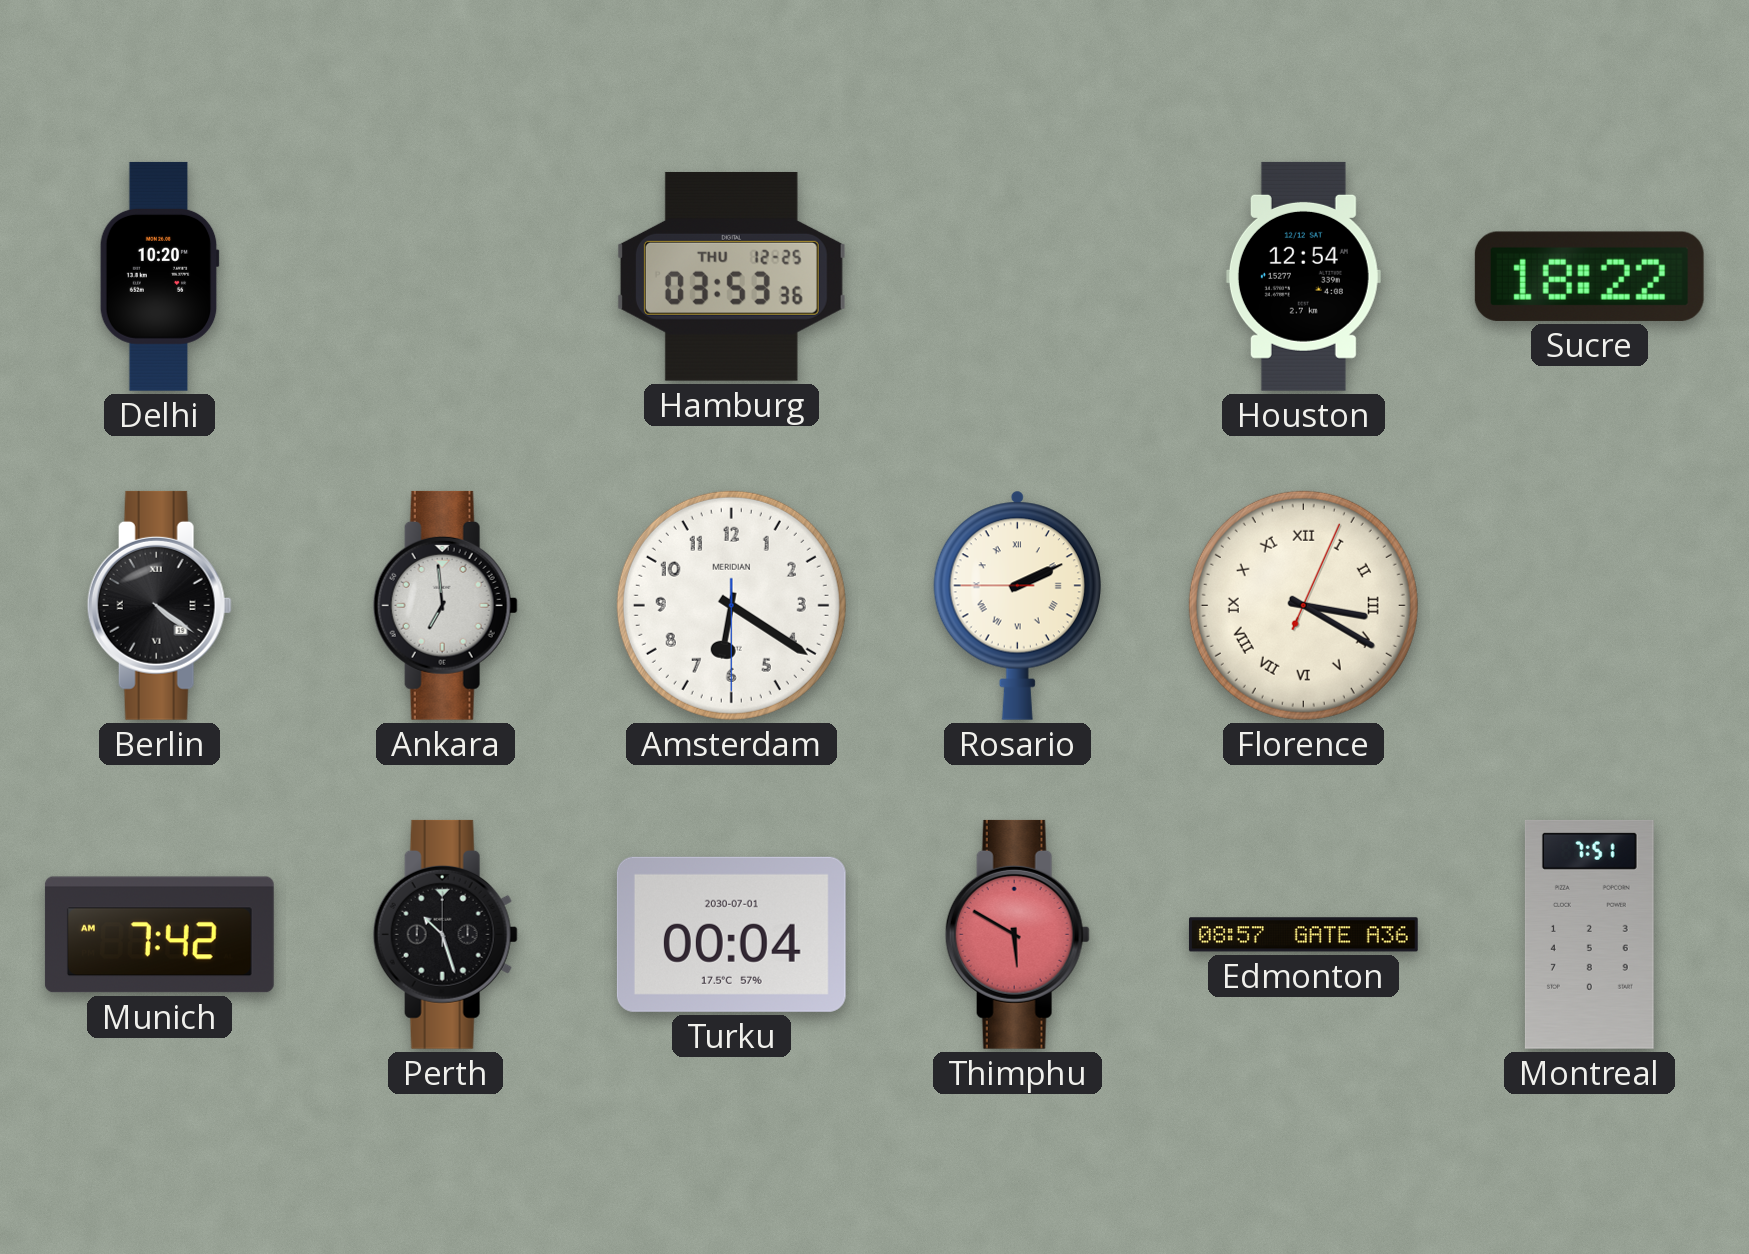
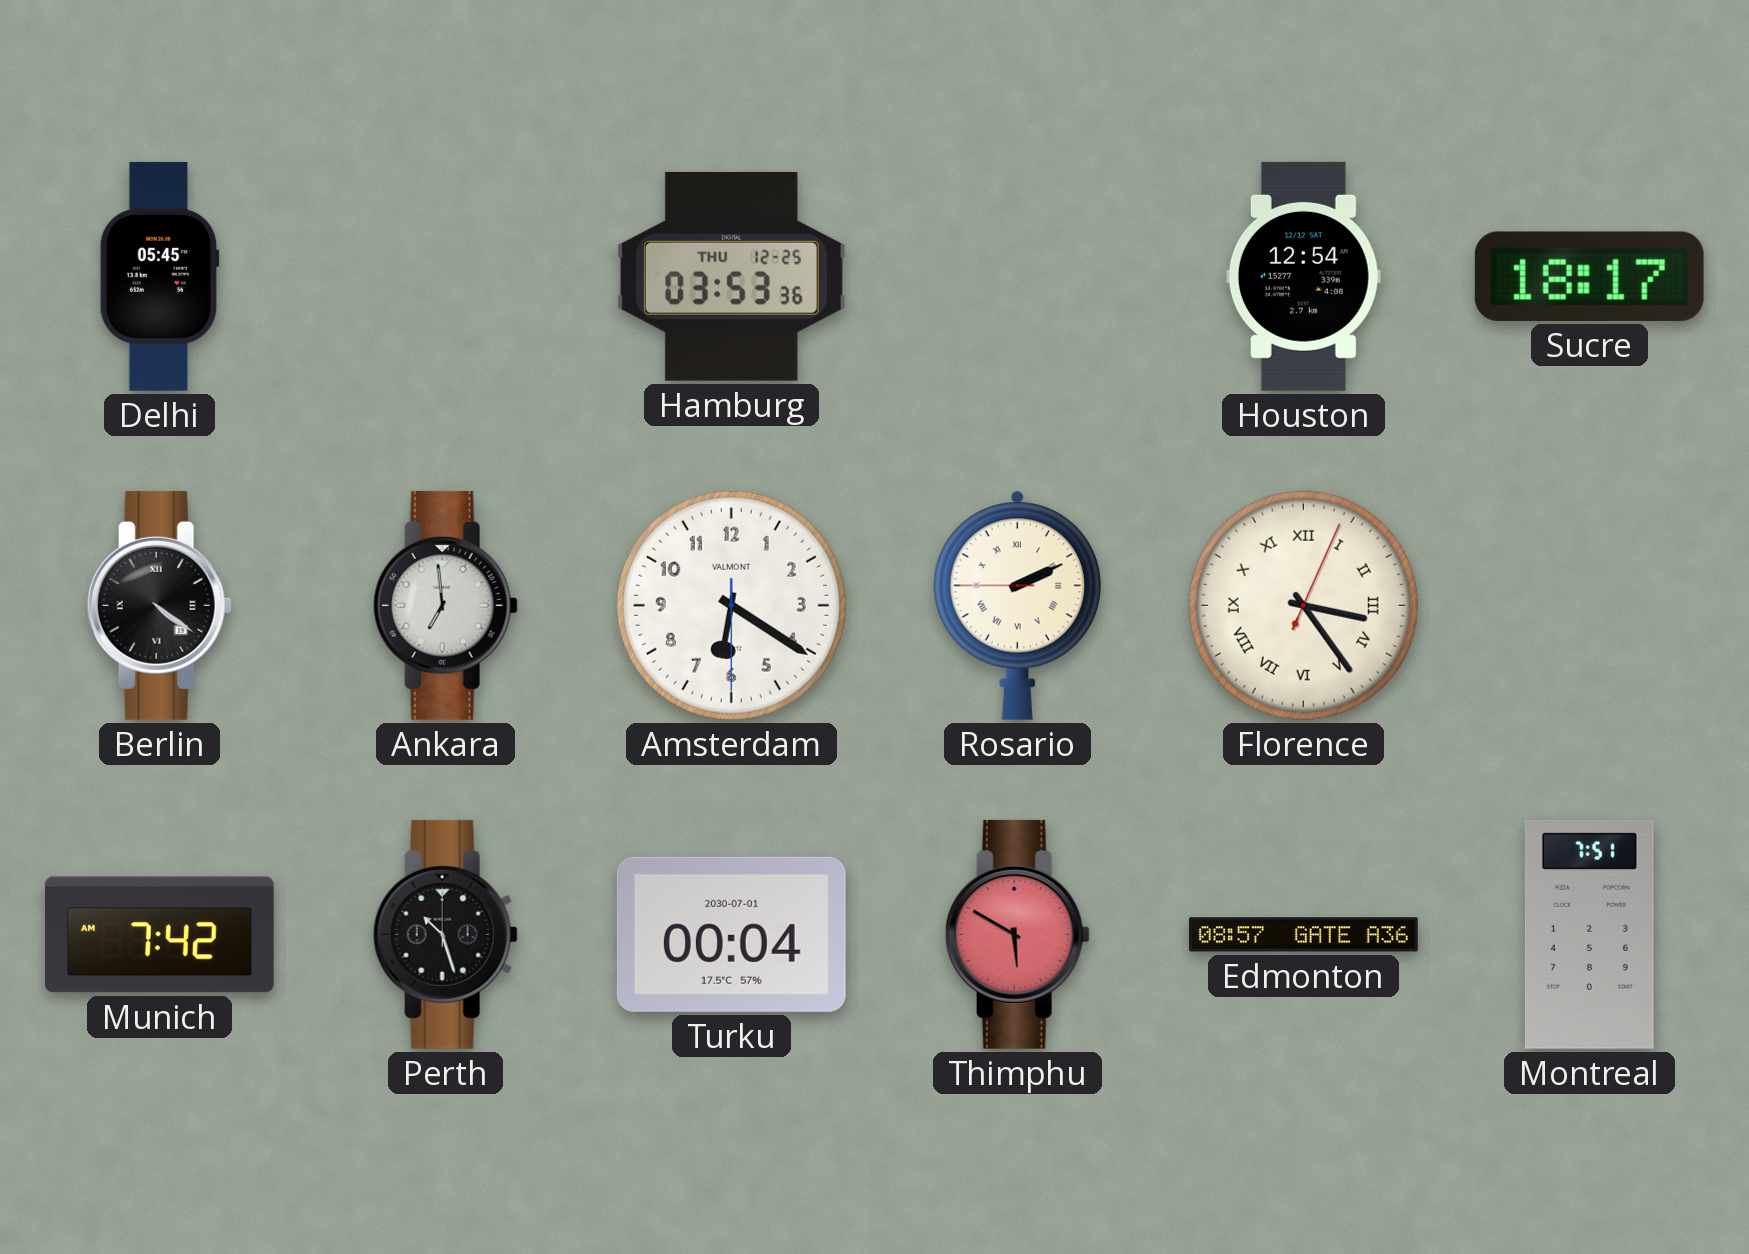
Delhi: 10:20 -> 05:45 (159, 276)
Sucre: 18:22 -> 18:17 (1589, 276)
Amsterdam brand: MERIDIAN -> VALMONT (731, 605)
Florence: 3:20 -> 3:24 (1303, 605)
